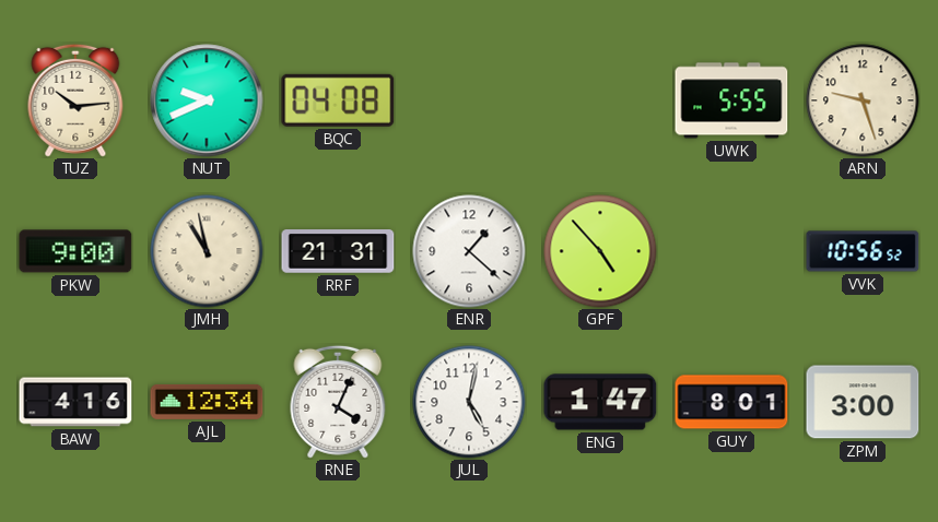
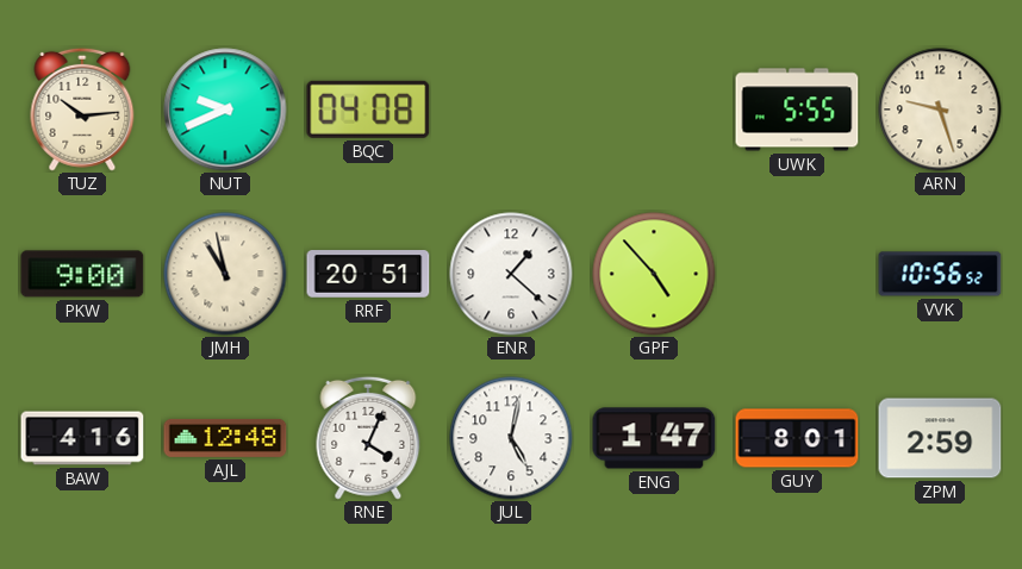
RRF: 21:31 -> 20:51 (368, 274)
AJL: 12:34 -> 12:48 (225, 438)
ZPM: 3:00 -> 2:59 (940, 438)
